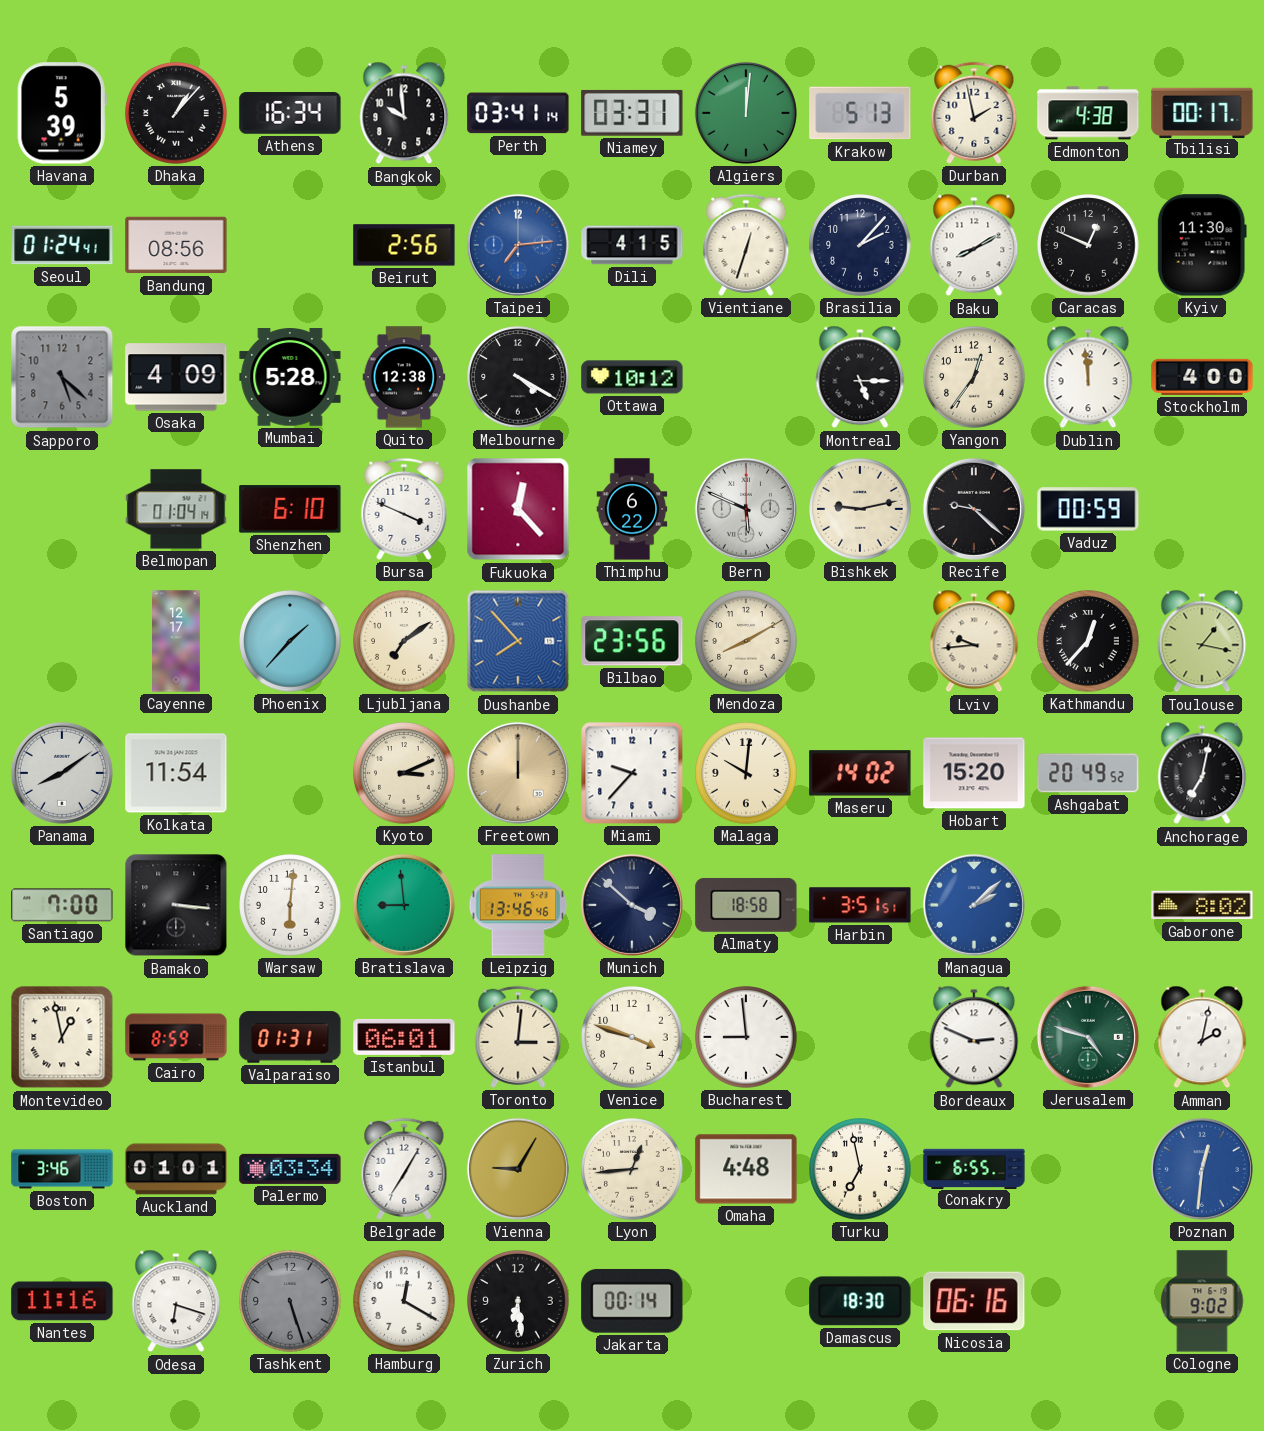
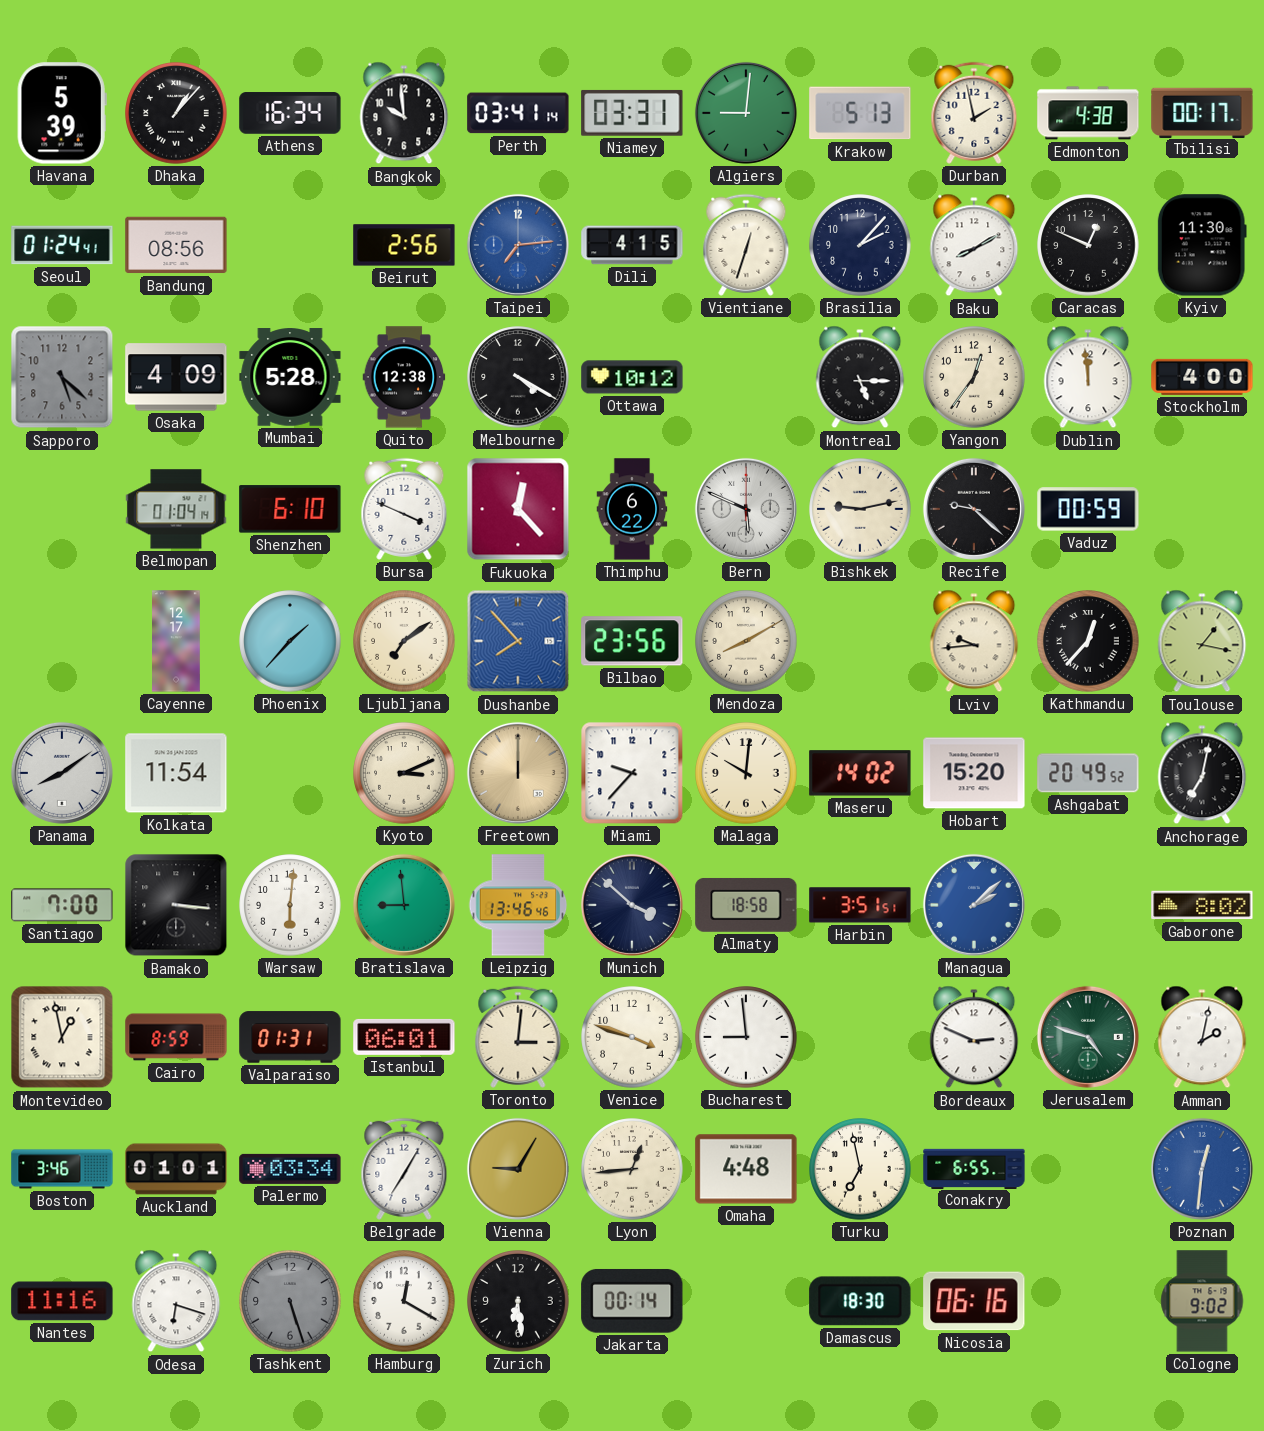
Algiers: 12:01 -> 9:01 (746, 113)
